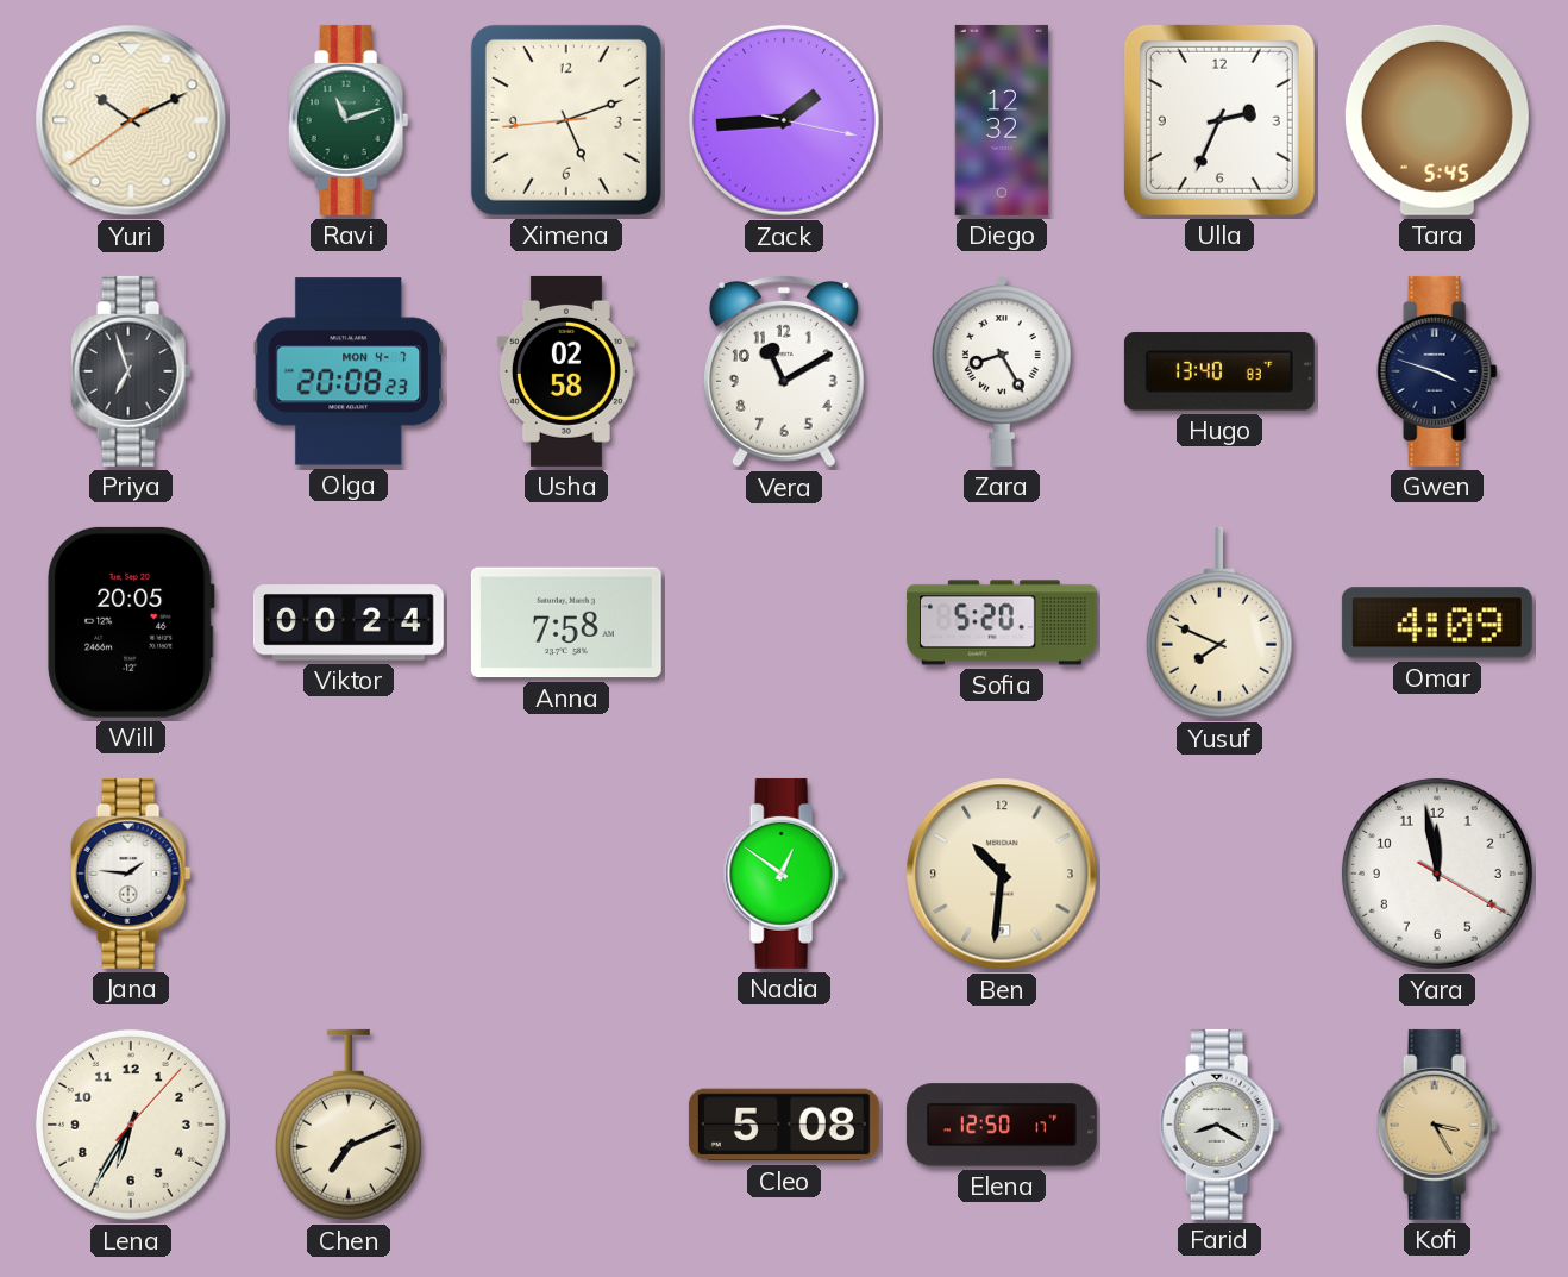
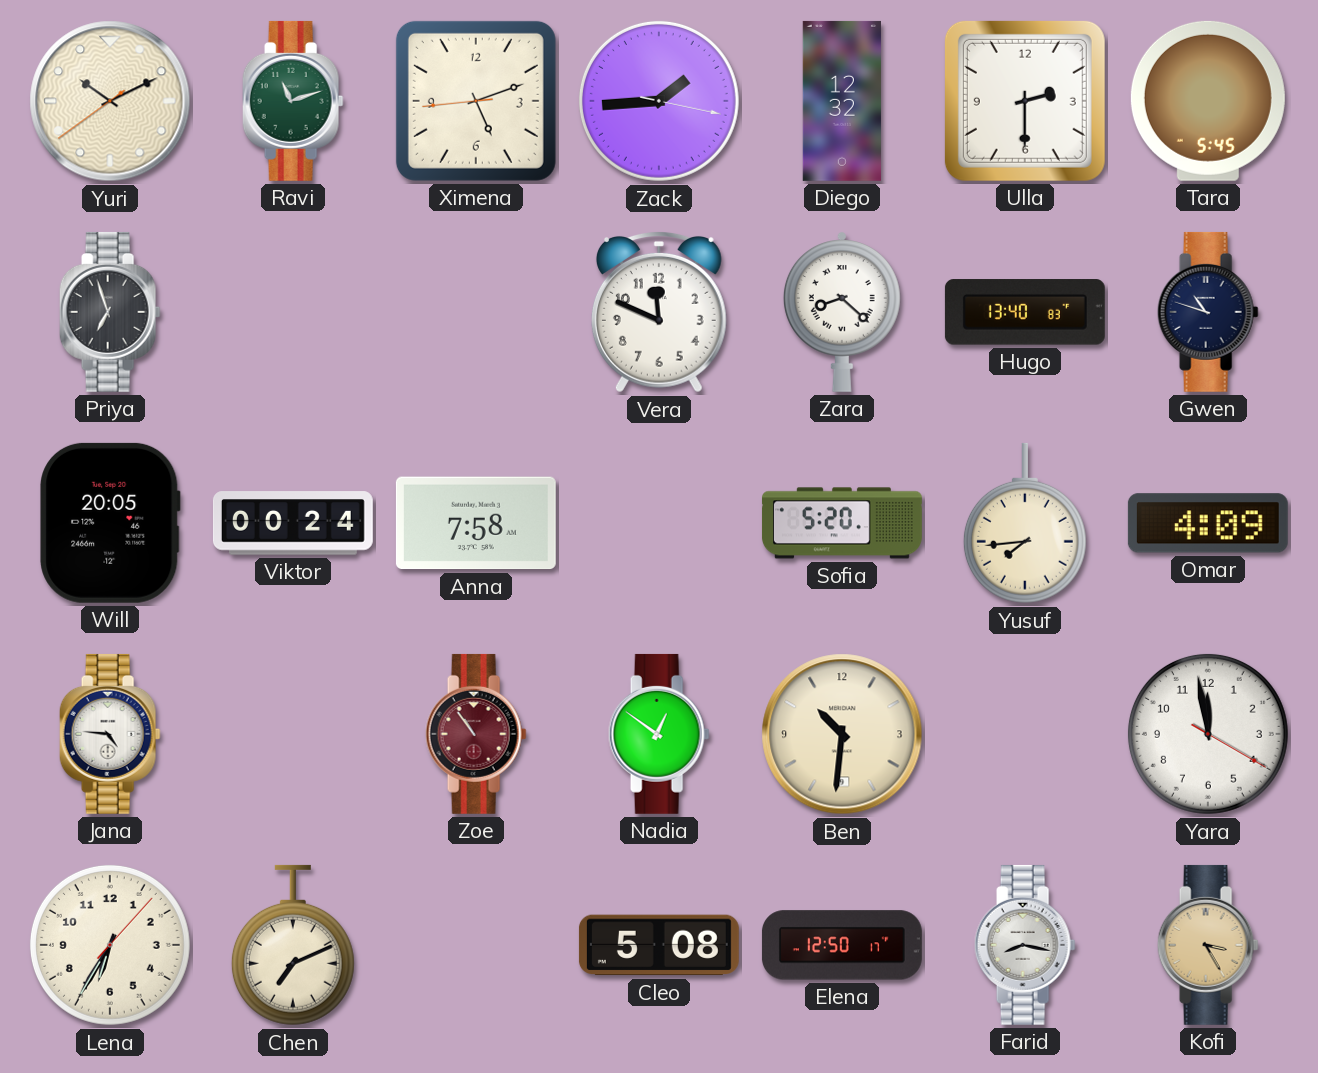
Ulla: 2:34 -> 2:30 (1025, 101)
Olga: 20:08 -> none (349, 371)
Usha: 02:58 -> none (566, 371)
Vera: 11:10 -> 11:49 (659, 313)
Zara: 8:25 -> 8:22 (842, 312)
Gwen: 3:48 -> 10:48 (1208, 312)
Yusuf: 7:49 -> 7:44 (1025, 523)
Jana: 1:46 -> 4:46 (110, 734)
Zoe: none -> 10:54 (476, 734)
Farid: 8:20 -> 8:17 (1025, 945)
